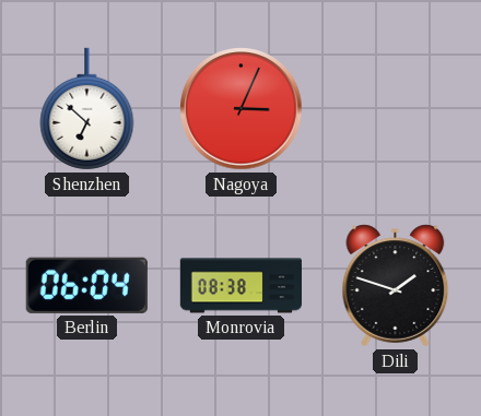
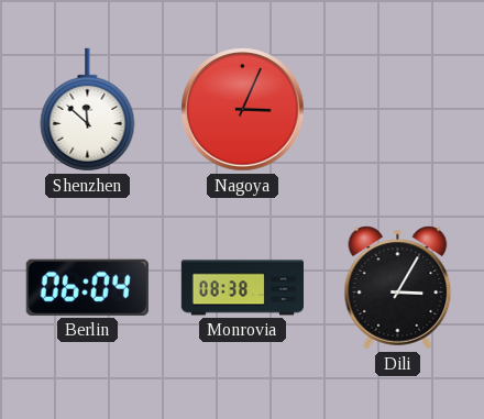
Shenzhen: 6:52 -> 11:52 (88, 110)
Dili: 1:48 -> 3:05 (398, 288)
